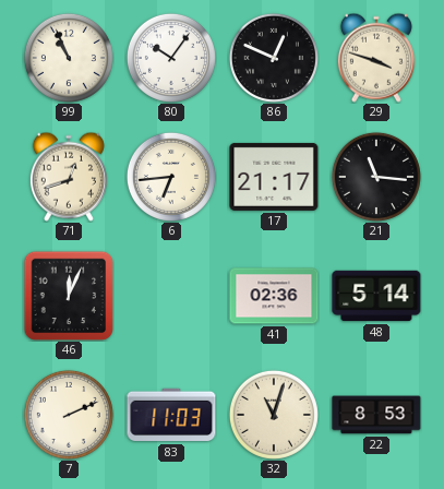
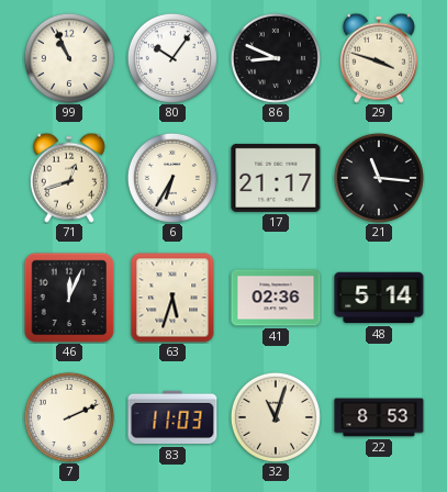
86: 12:49 -> 8:49 (276, 58)
6: 6:44 -> 6:35 (172, 178)
63: none -> 5:33 (172, 298)
